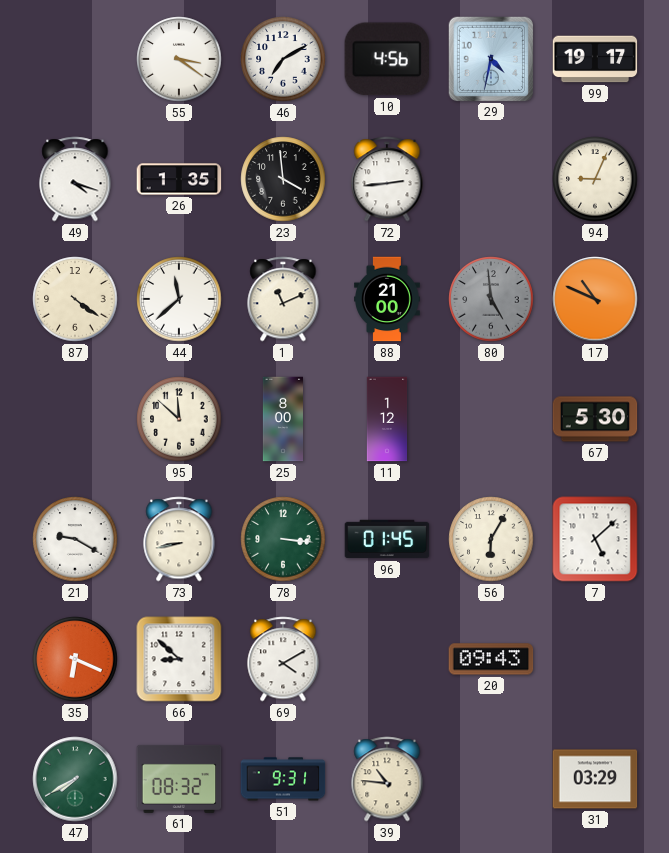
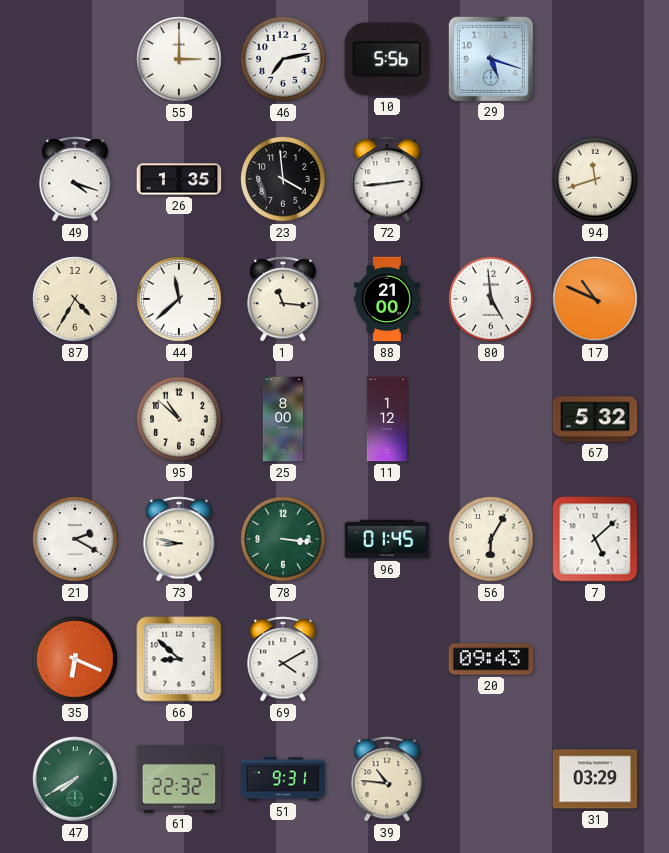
55: 3:21 -> 3:00 (179, 59)
46: 7:10 -> 7:13 (283, 59)
10: 4:56 -> 5:56 (387, 59)
29: 4:32 -> 5:18 (490, 58)
99: 19:17 -> none (595, 59)
94: 9:04 -> 11:42 (595, 179)
87: 4:21 -> 4:35 (75, 299)
1: 11:11 -> 11:16 (283, 299)
80 dial: grey -> white (491, 299)
95: 11:52 -> 10:52 (179, 419)
67: 5:30 -> 5:32 (595, 419)
21: 9:20 -> 2:20 (75, 539)
73: 8:43 -> 8:47 (179, 539)
61: 08:32 -> 22:32 (179, 779)
